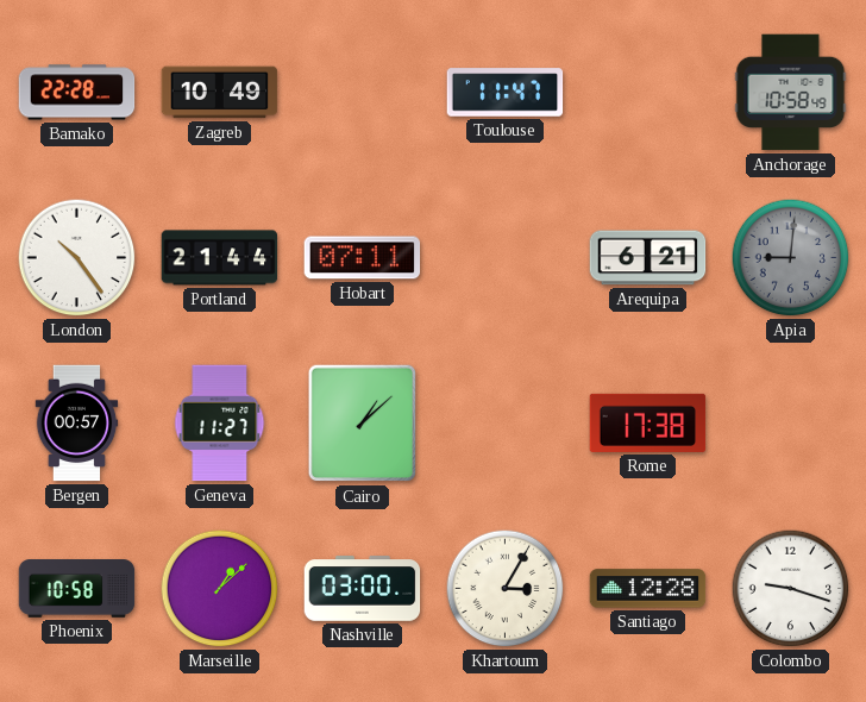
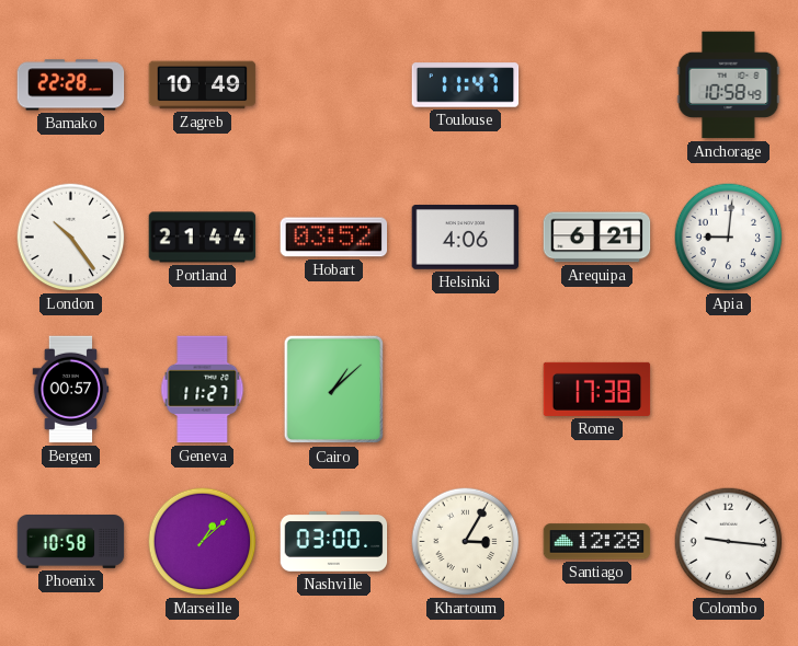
Hobart: 07:11 -> 03:52 (334, 238)
Helsinki: none -> 4:06 (466, 238)
Apia dial: grey -> white (729, 238)
Colombo: 9:18 -> 9:16 (729, 542)
